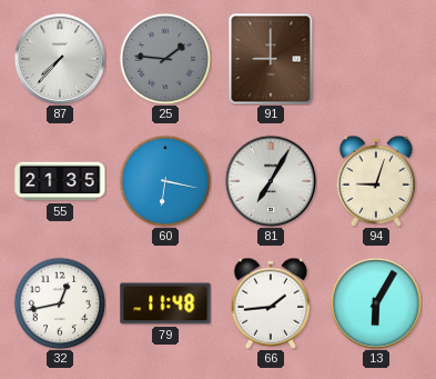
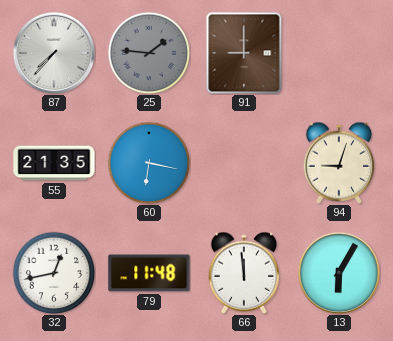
81: 7:05 -> none (270, 180)
66: 1:44 -> 11:59 (244, 273)
